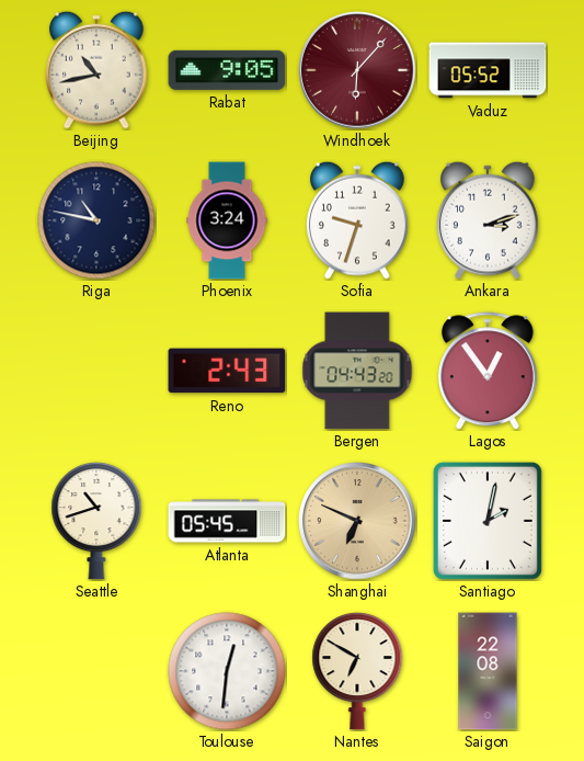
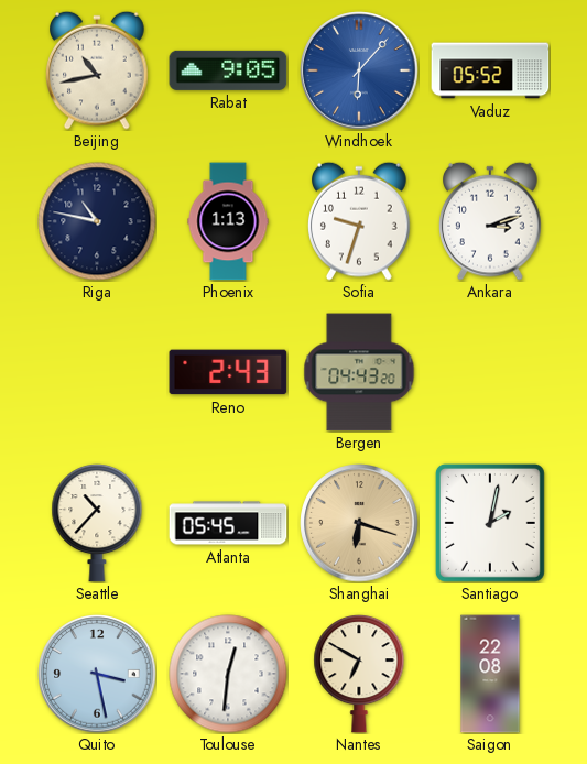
Windhoek dial: burgundy -> blue (359, 70)
Phoenix: 3:24 -> 1:13 (228, 221)
Lagos: 12:54 -> none (488, 371)
Seattle: 10:42 -> 10:37 (97, 523)
Shanghai: 6:49 -> 6:18 (359, 523)
Quito: none -> 3:28 (97, 674)
